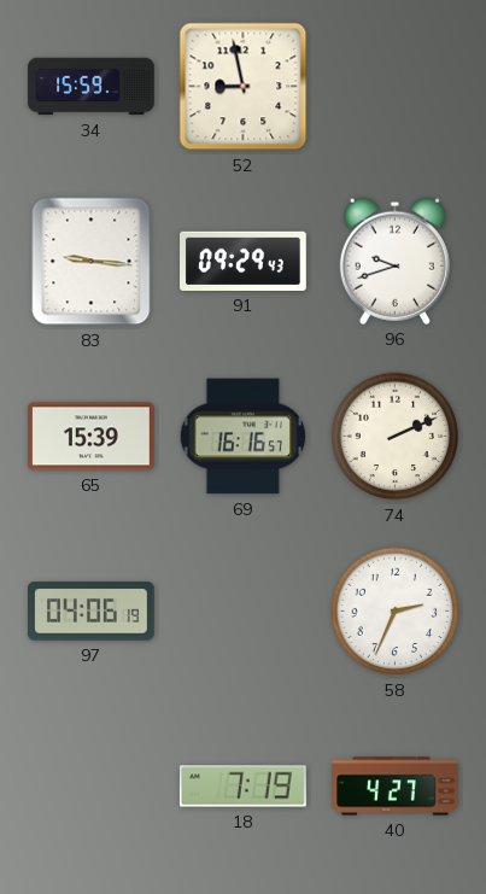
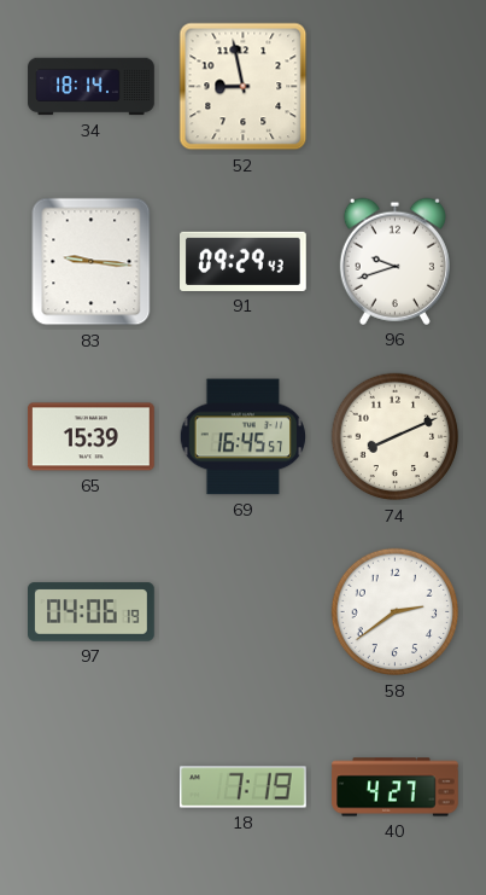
34: 15:59 -> 18:14 (92, 87)
69: 16:16 -> 16:45 (244, 437)
74: 2:11 -> 8:11 (396, 437)
58: 2:34 -> 2:39 (396, 612)
